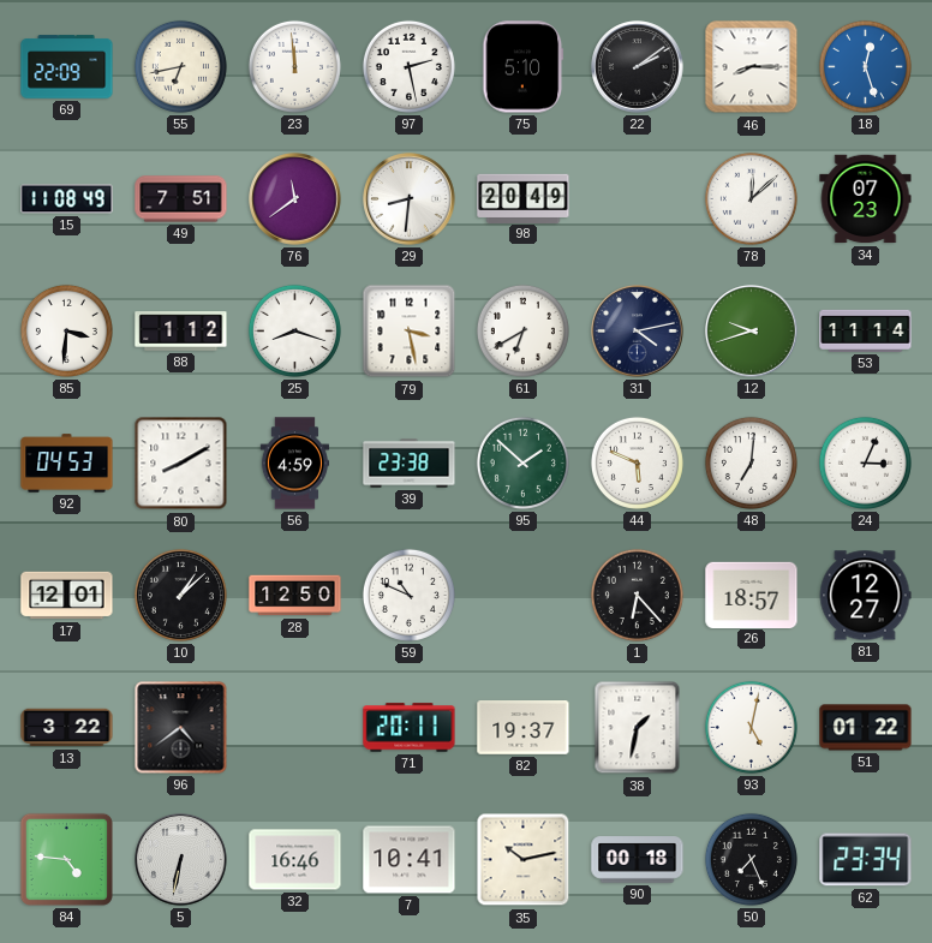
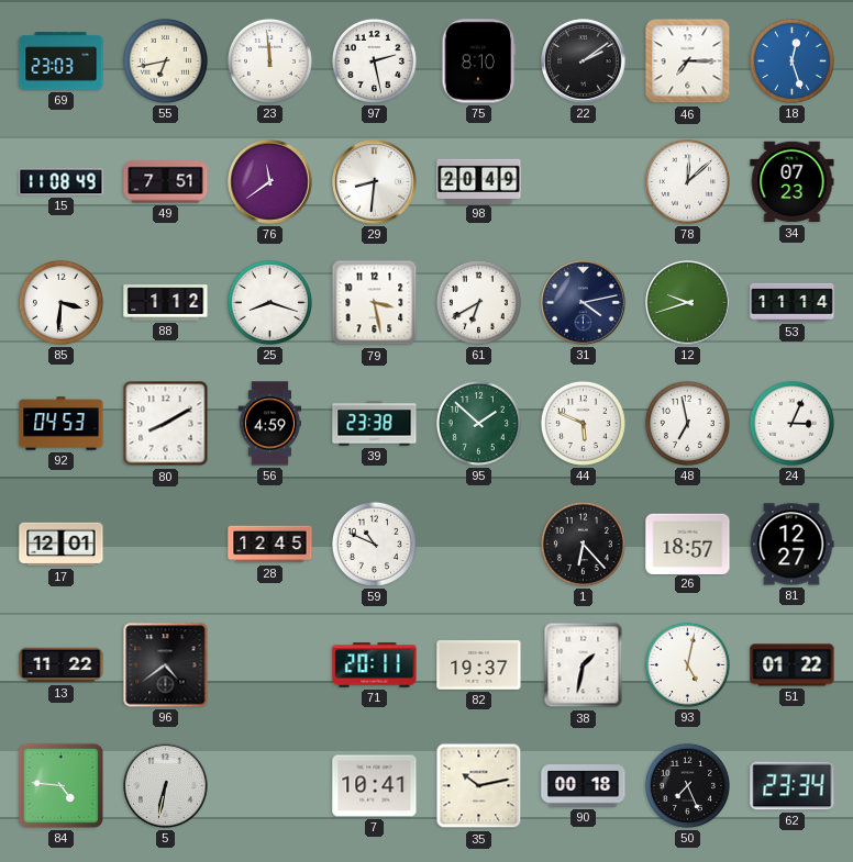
69: 22:09 -> 23:03 (62, 61)
75: 5:10 -> 8:10 (479, 61)
46: 8:15 -> 7:15 (688, 61)
48: 7:01 -> 6:58 (687, 423)
10: 1:08 -> none (180, 595)
28: 12:50 -> 12:45 (270, 545)
13: 3:22 -> 11:22 (62, 665)
32: 16:46 -> none (295, 860)
